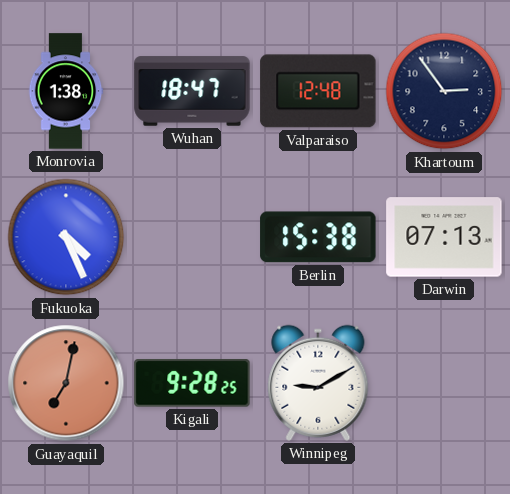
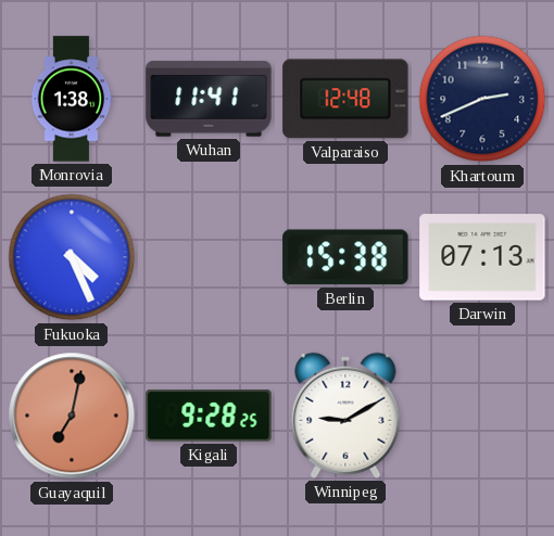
Wuhan: 18:47 -> 11:41 (209, 99)
Khartoum: 2:54 -> 2:41 (482, 99)
